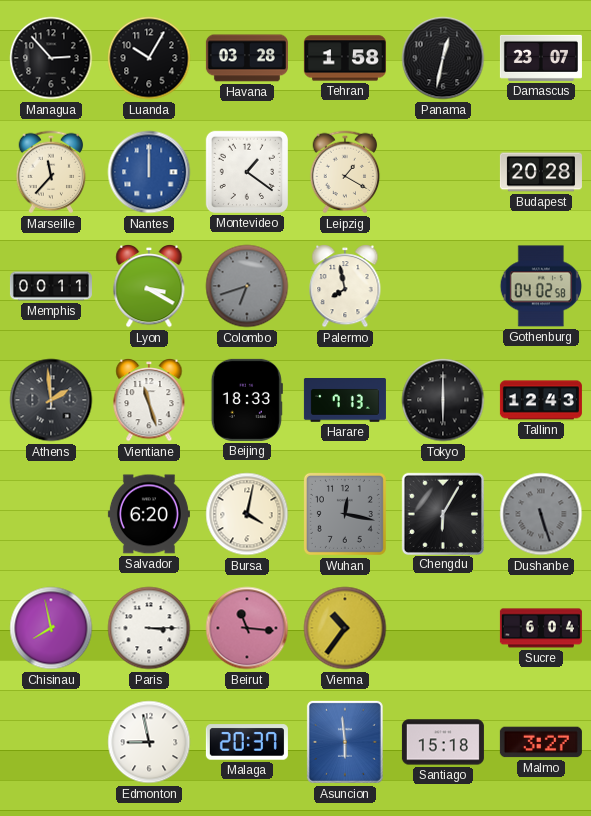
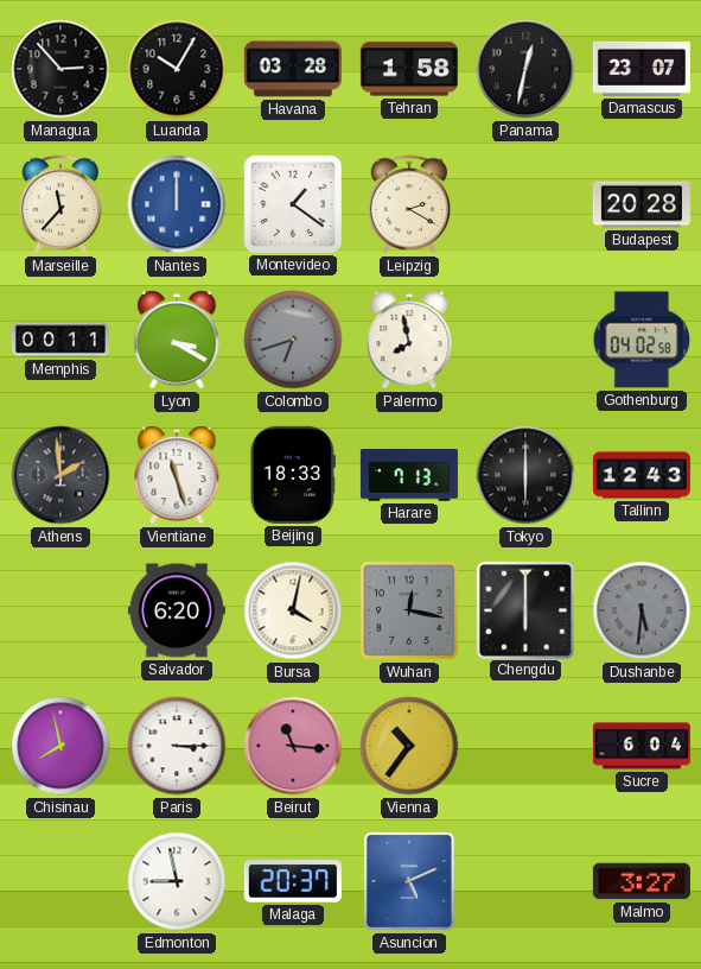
Leipzig: 1:20 -> 2:20 (409, 204)
Chengdu: 6:05 -> 6:00 (524, 609)
Dushanbe: 5:27 -> 5:31 (642, 610)
Asuncion: 5:59 -> 5:11 (409, 881)
Santiago: 15:18 -> none (443, 742)
